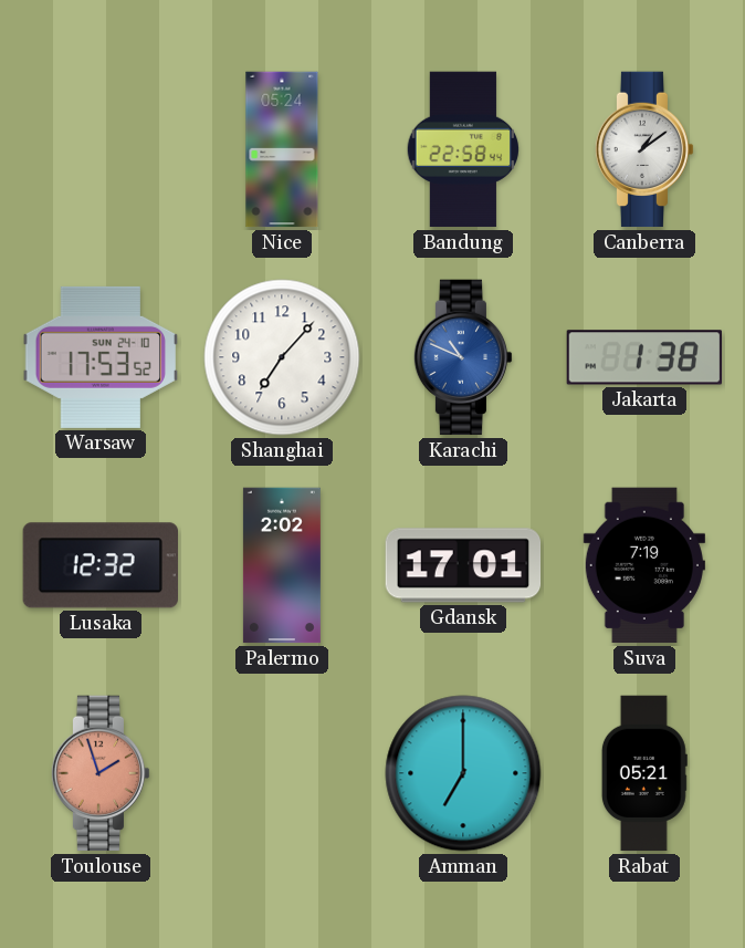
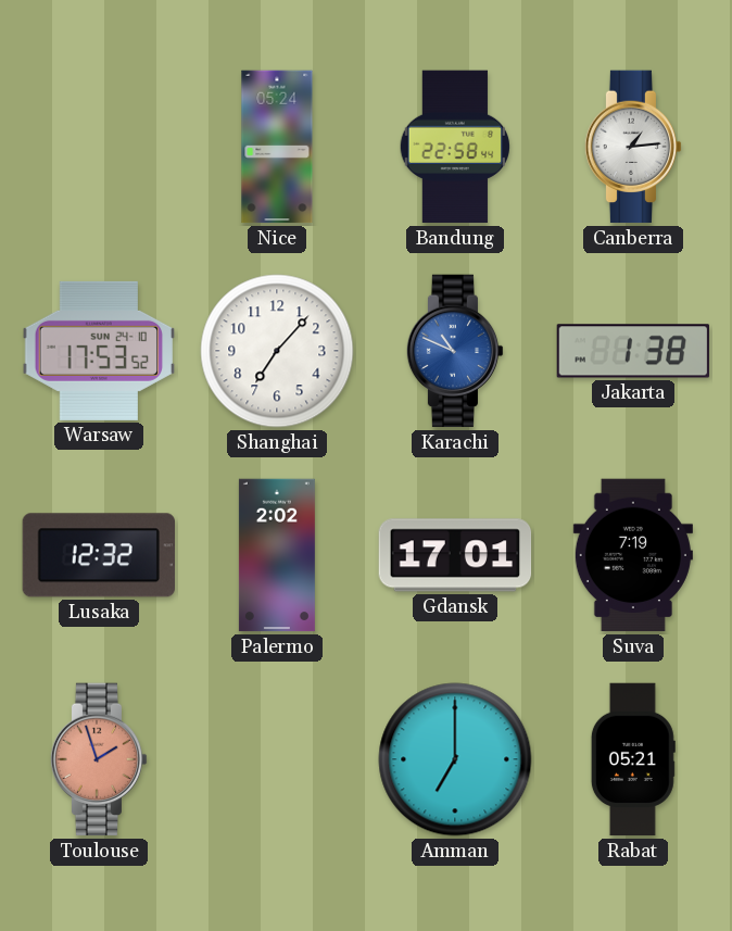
Canberra: 1:09 -> 1:14 (633, 147)
